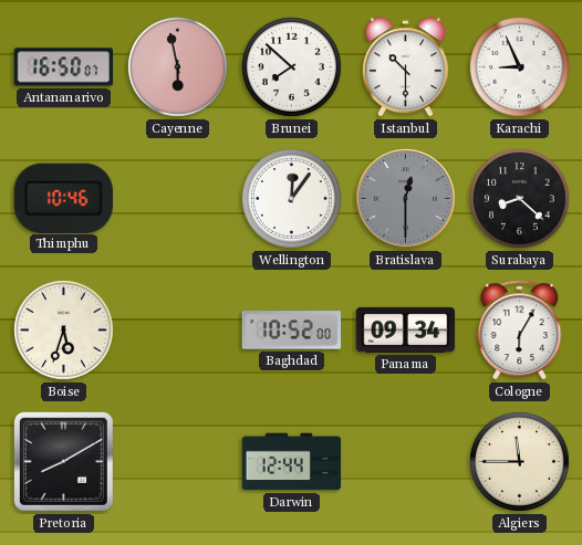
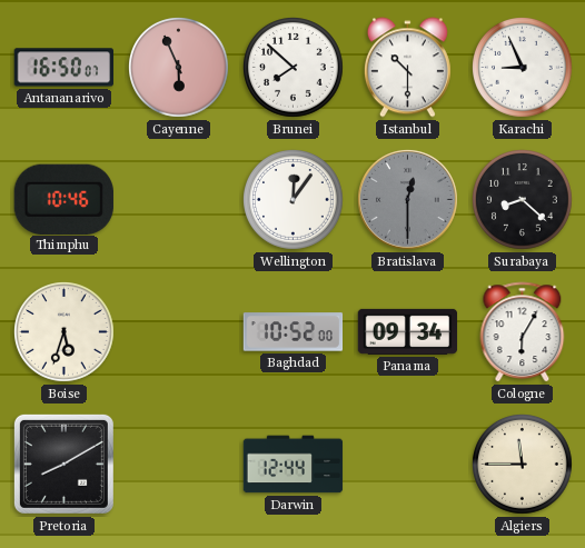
Cayenne: 5:58 -> 5:56 (179, 68)
